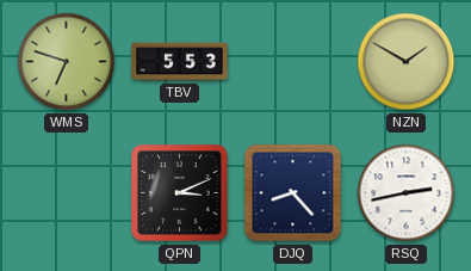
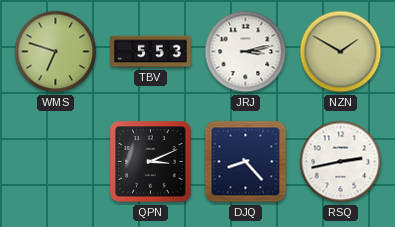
JRJ: none -> 3:13 (246, 52)
